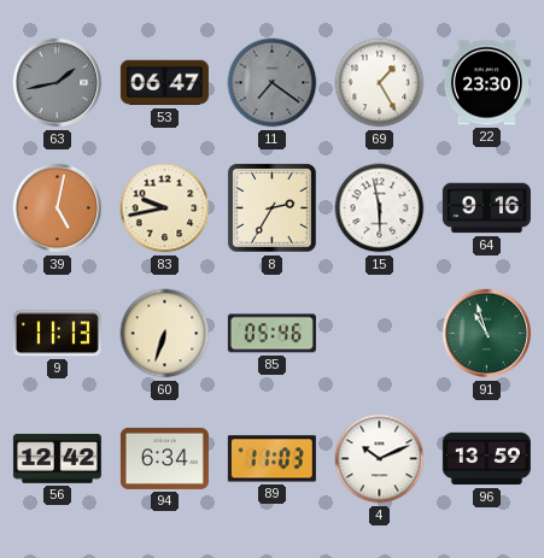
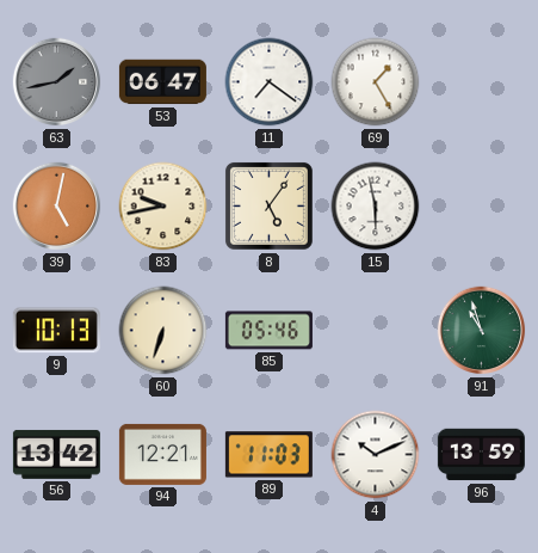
11 dial: grey -> white (270, 82)
22: 23:30 -> none (486, 83)
8: 2:35 -> 5:06 (268, 205)
64: 9:16 -> none (486, 208)
9: 11:13 -> 10:13 (56, 331)
56: 12:42 -> 13:42 (56, 454)
94: 6:34 -> 12:21 (162, 454)
